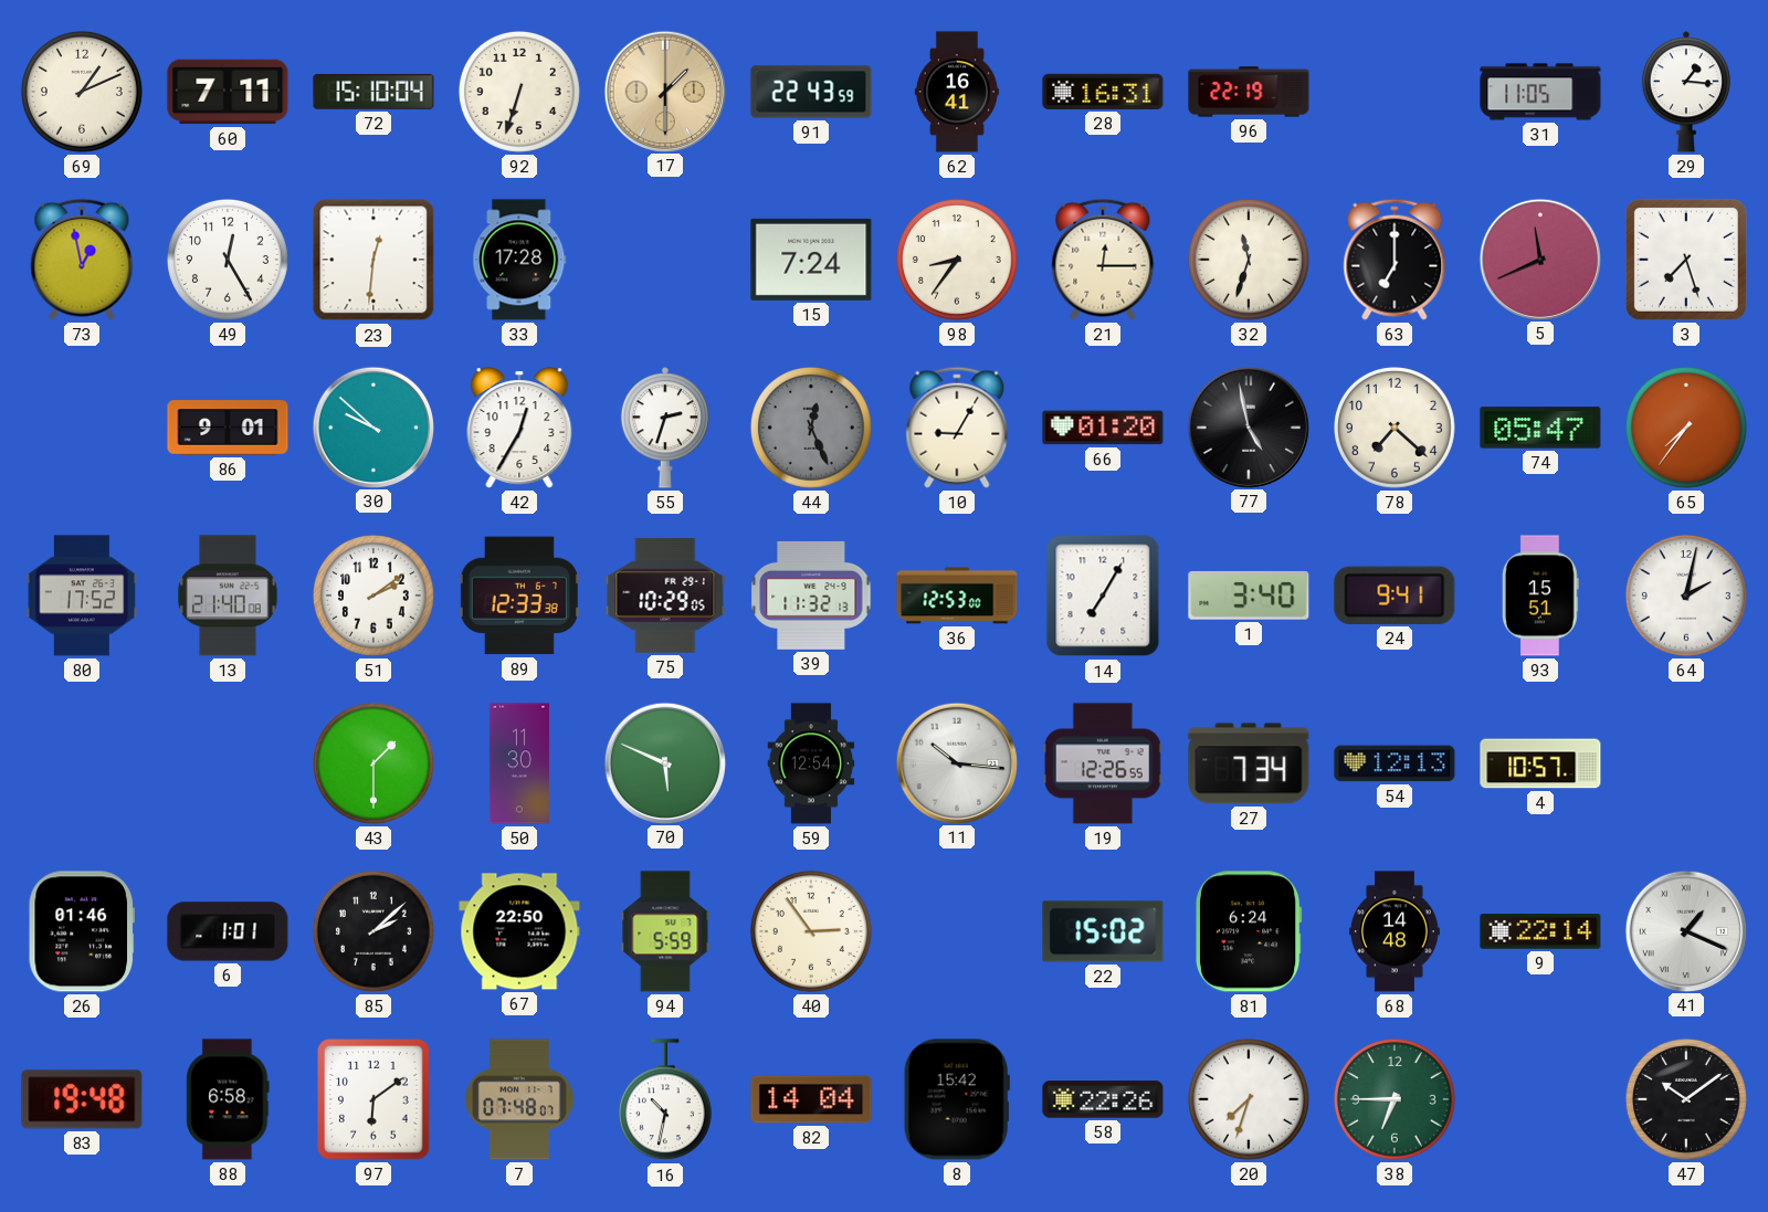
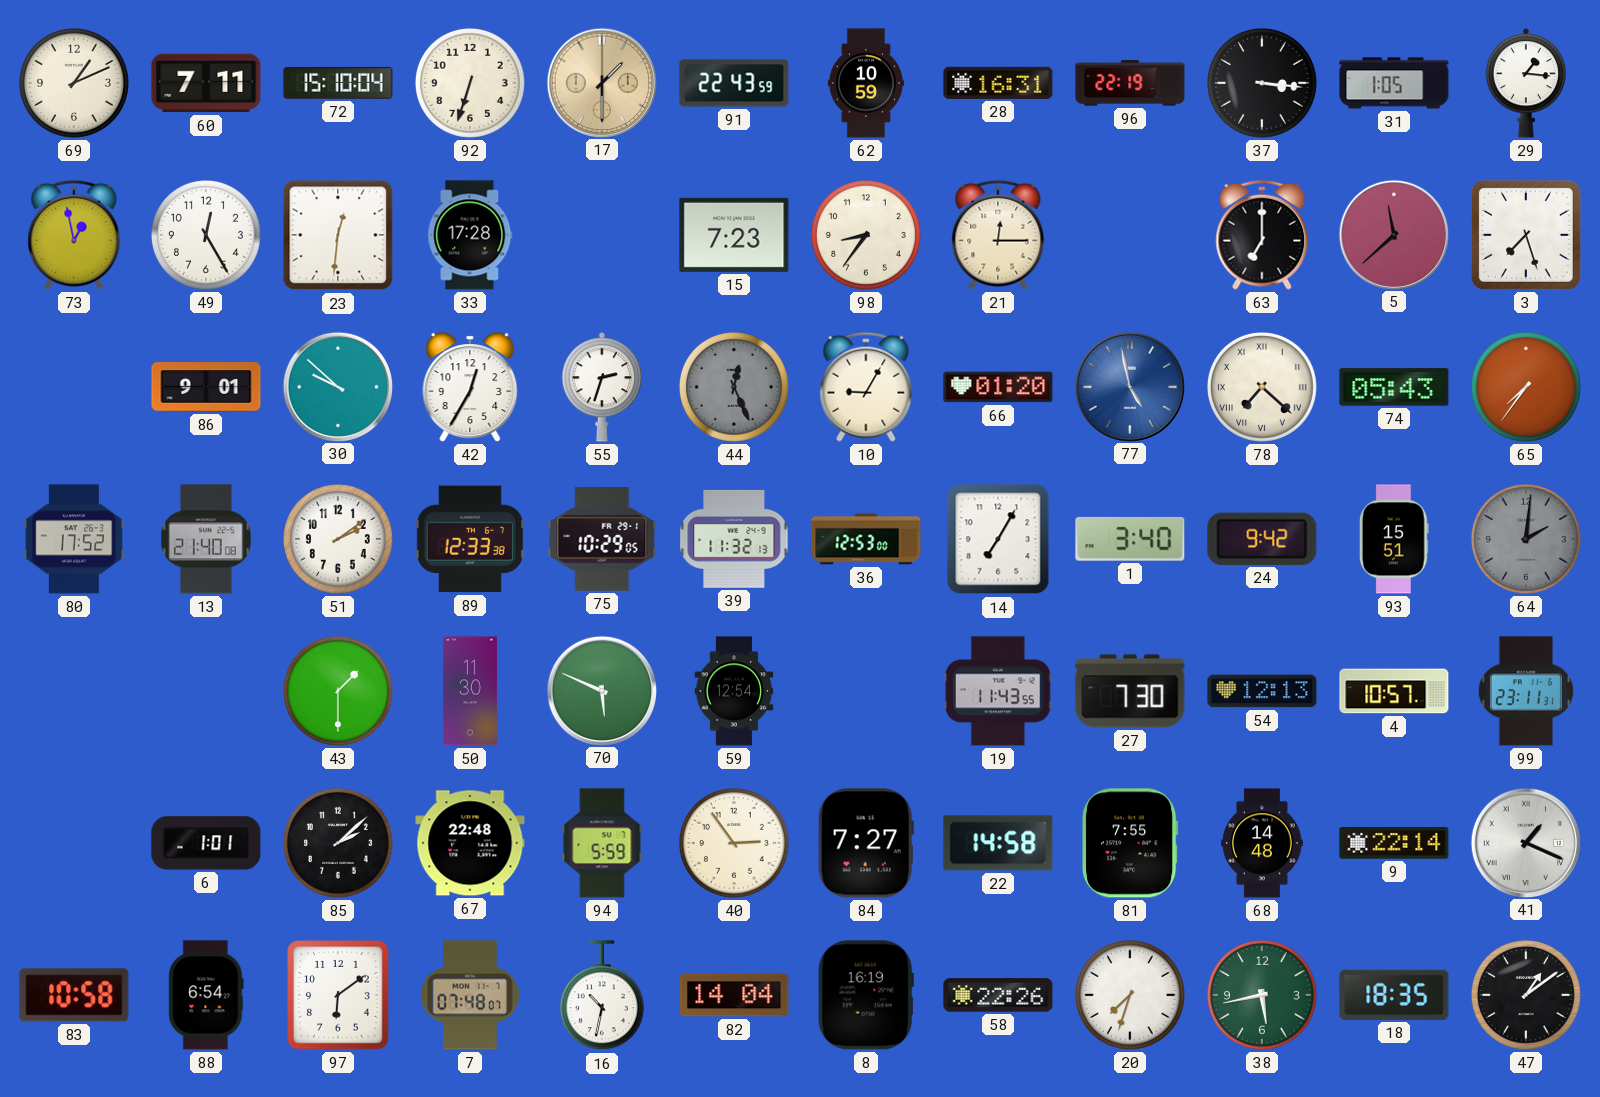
62: 16:41 -> 10:59 (866, 83)
37: none -> 3:16 (1262, 83)
31: 11:05 -> 1:05 (1394, 83)
15: 7:24 -> 7:23 (734, 235)
32: 11:33 -> none (1249, 260)
5: 11:41 -> 11:38 (1393, 234)
77 dial: black -> blue (1129, 386)
78 numerals: Arabic -> Roman (1262, 387)
74: 05:47 -> 05:43 (1394, 387)
24: 9:41 -> 9:42 (1262, 539)
64: 2:02 -> 2:01 (1526, 539)
64 dial: white -> grey (1526, 539)
11: 10:16 -> none (956, 762)
19: 12:26 -> 11:43 (998, 691)
27: 7:34 -> 7:30 (1130, 691)
99: none -> 23:11 (1526, 691)
26: 01:46 -> none (82, 931)
67: 22:50 -> 22:48 (470, 843)
84: none -> 7:27 (866, 843)
22: 15:02 -> 14:58 (998, 843)
81: 6:24 -> 7:55 (1130, 843)
83: 19:48 -> 10:58 (74, 995)
88: 6:58 -> 6:54 (206, 995)
8: 15:42 -> 16:19 (866, 995)
38: 6:45 -> 5:43 (1262, 995)
18: none -> 18:35 (1394, 995)
47: 10:09 -> 1:09 (1526, 995)
